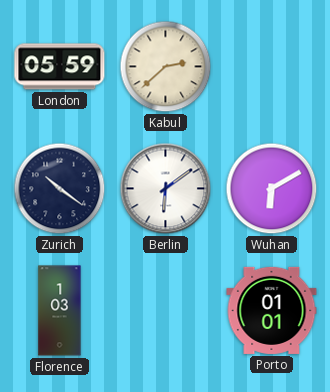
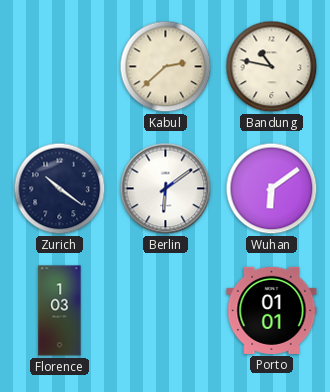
London: 05:59 -> none (60, 67)
Bandung: none -> 10:47 (272, 67)
Wuhan: 6:10 -> 6:09 (272, 189)
